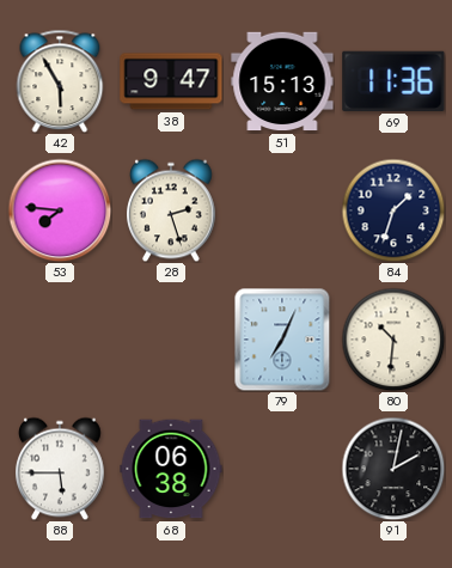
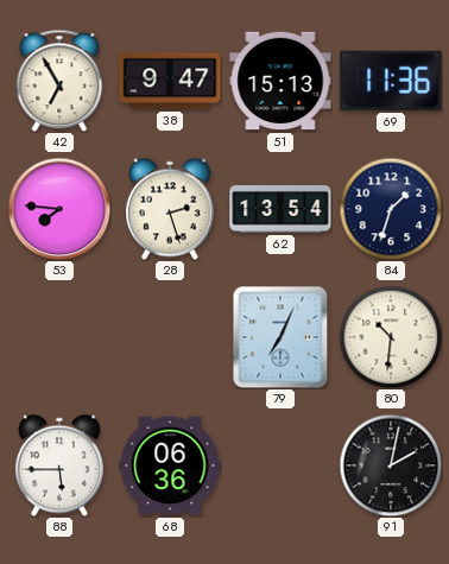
42: 5:55 -> 6:55 (59, 81)
62: none -> 13:54 (280, 210)
68: 06:38 -> 06:36 (170, 465)
